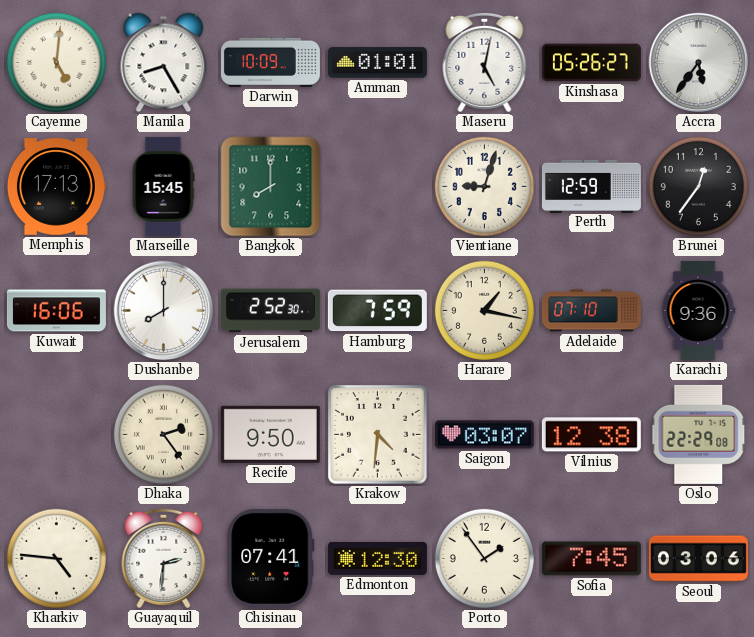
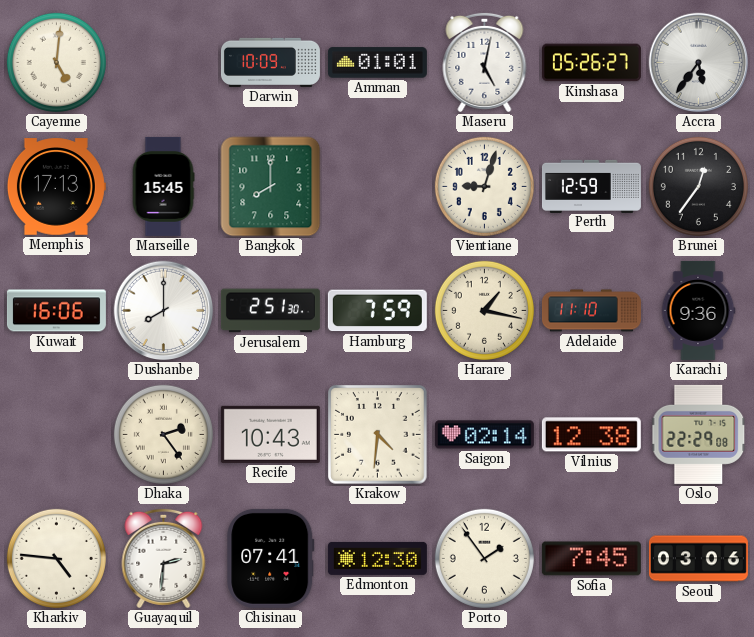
Manila: 8:25 -> none (164, 63)
Jerusalem: 2:52 -> 2:51 (270, 311)
Adelaide: 07:10 -> 11:10 (591, 311)
Recife: 9:50 -> 10:43 (270, 434)
Saigon: 03:07 -> 02:14 (484, 435)
